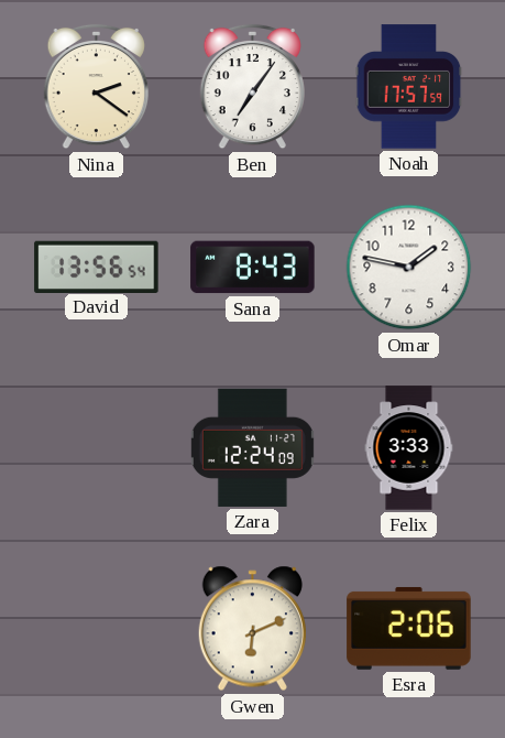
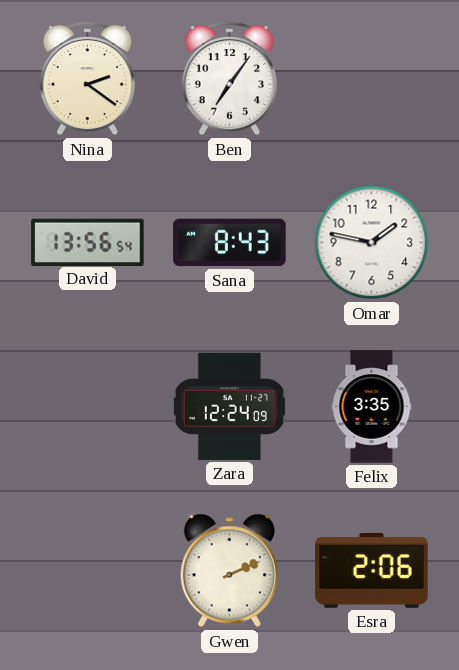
Noah: 17:57 -> none (409, 87)
Felix: 3:33 -> 3:35 (372, 407)
Gwen: 6:11 -> 2:11 (229, 571)
